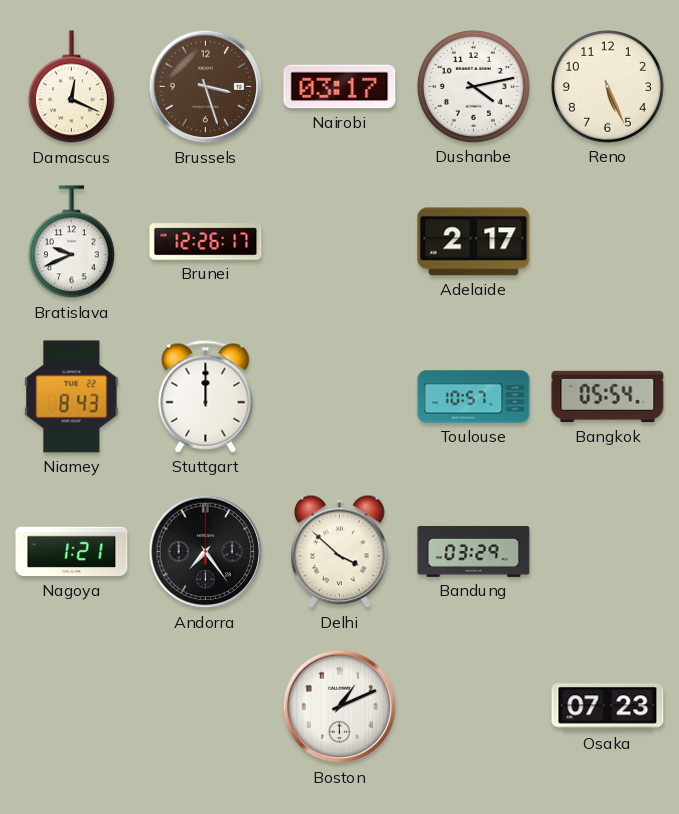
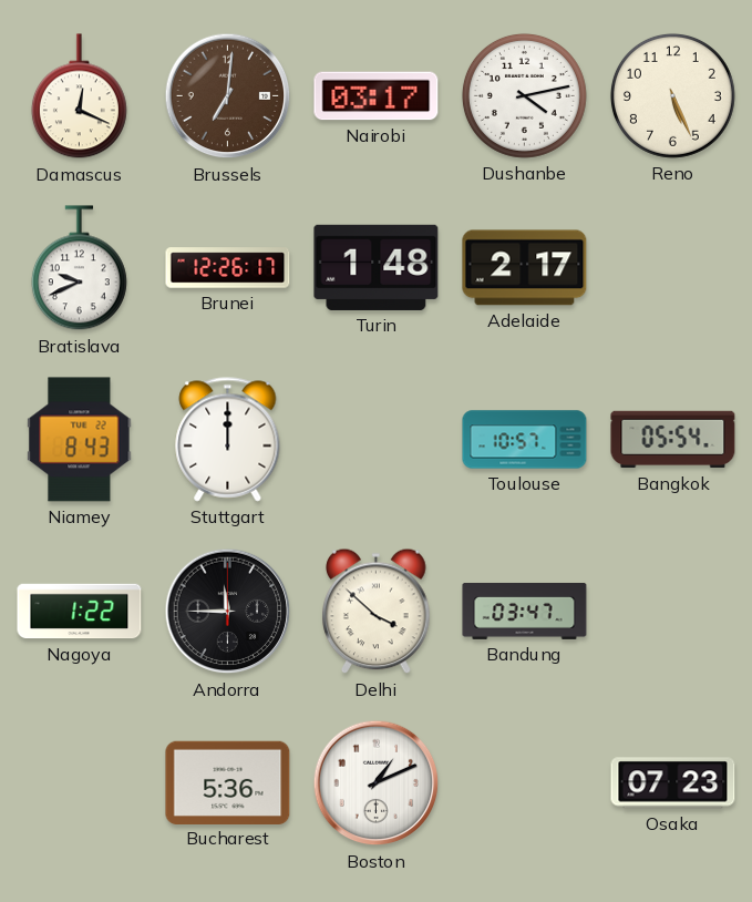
Brussels: 3:27 -> 7:01 (228, 96)
Turin: none -> 1:48 (377, 267)
Nagoya: 1:21 -> 1:22 (80, 612)
Andorra: 7:24 -> 11:45 (228, 612)
Bandung: 03:29 -> 03:47 (525, 611)
Bucharest: none -> 5:36 (228, 782)
